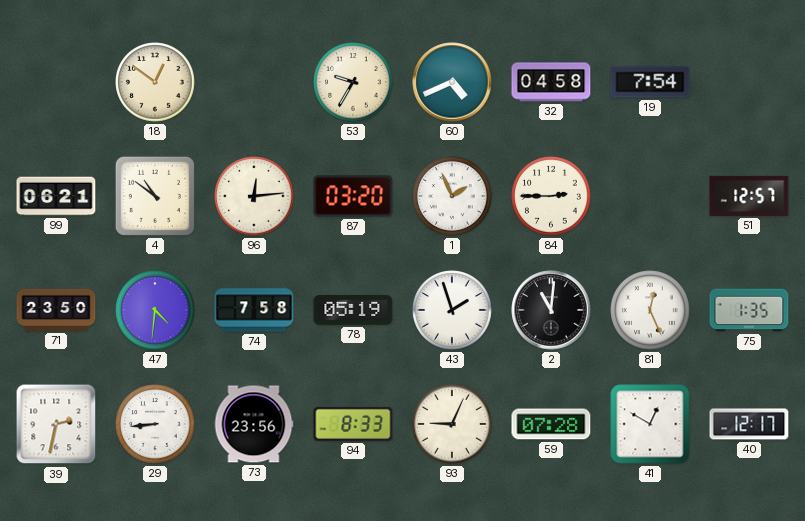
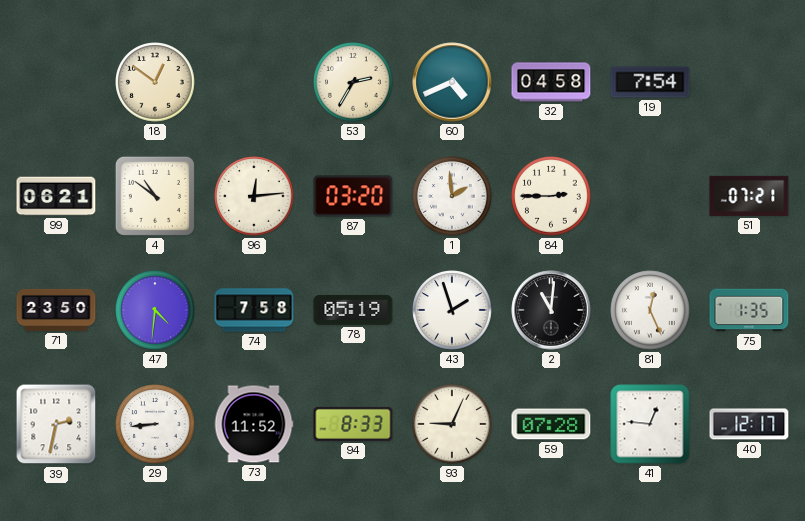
53: 9:35 -> 2:35 (353, 82)
1: 1:56 -> 1:59 (452, 196)
51: 12:57 -> 07:21 (749, 196)
73: 23:56 -> 11:52 (254, 424)
41: 12:50 -> 12:46 (650, 424)
